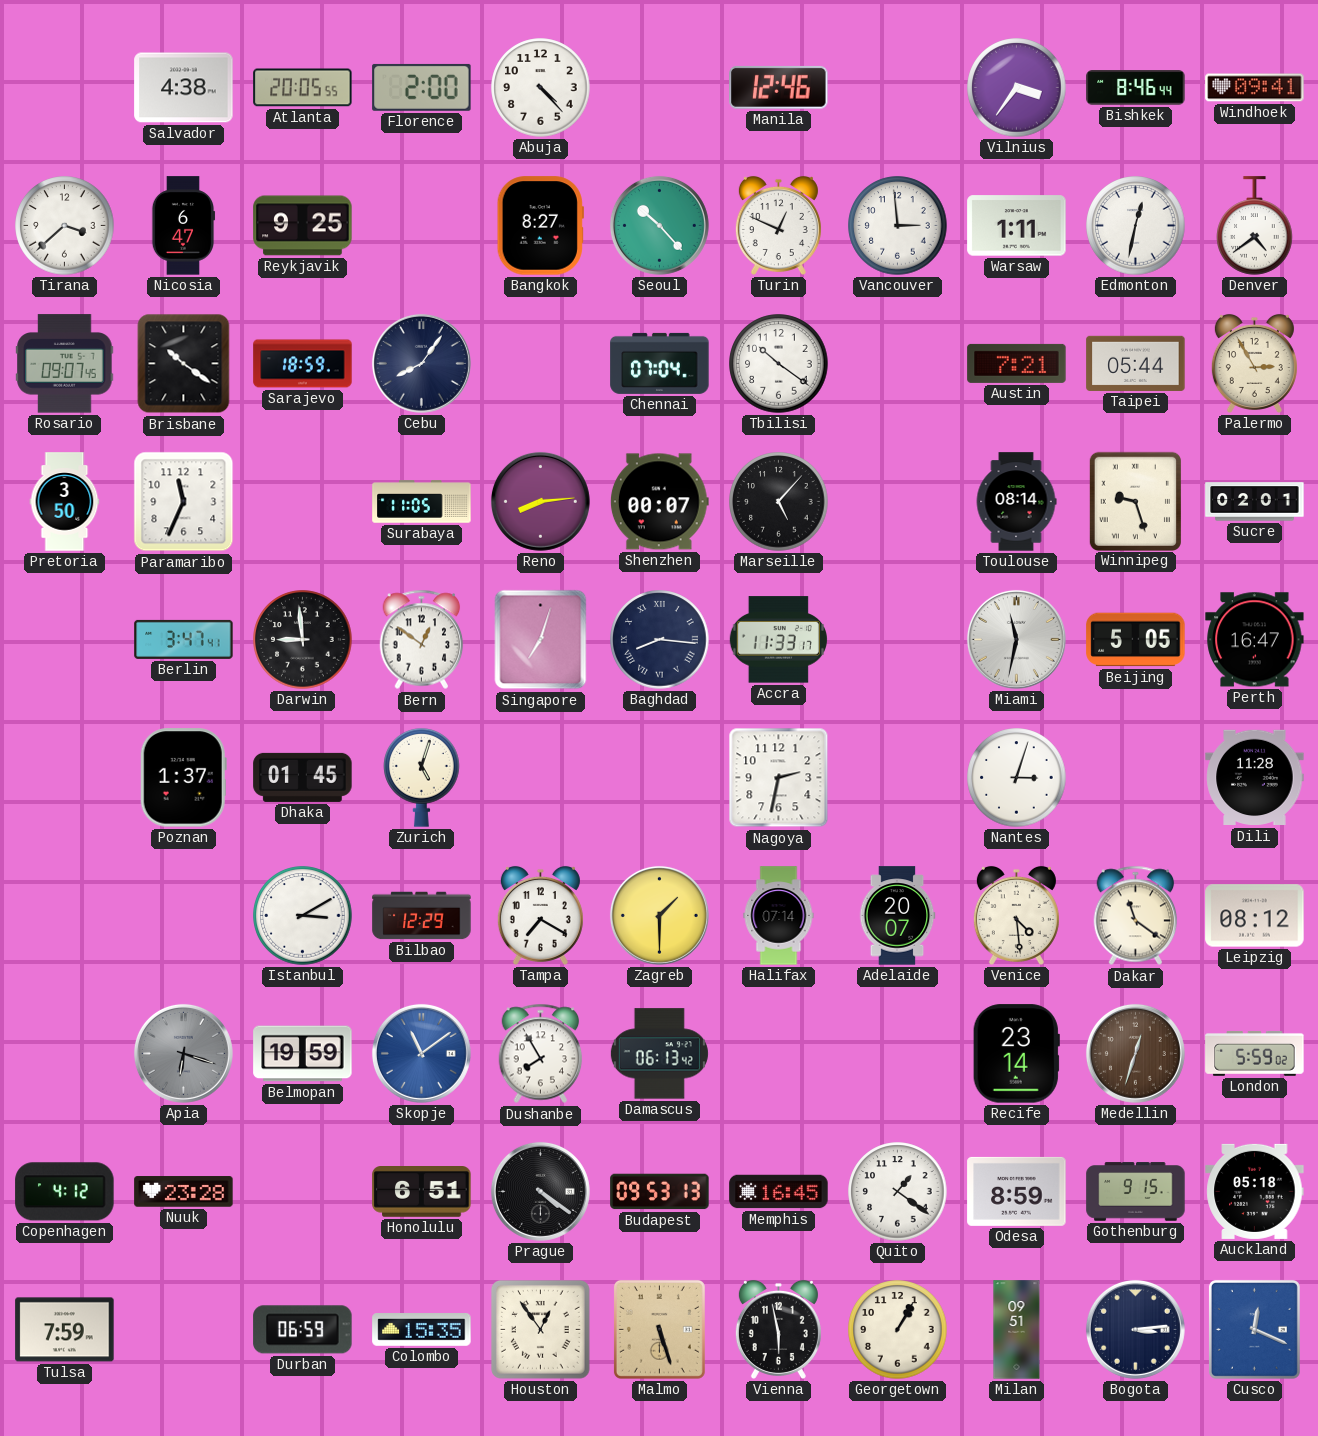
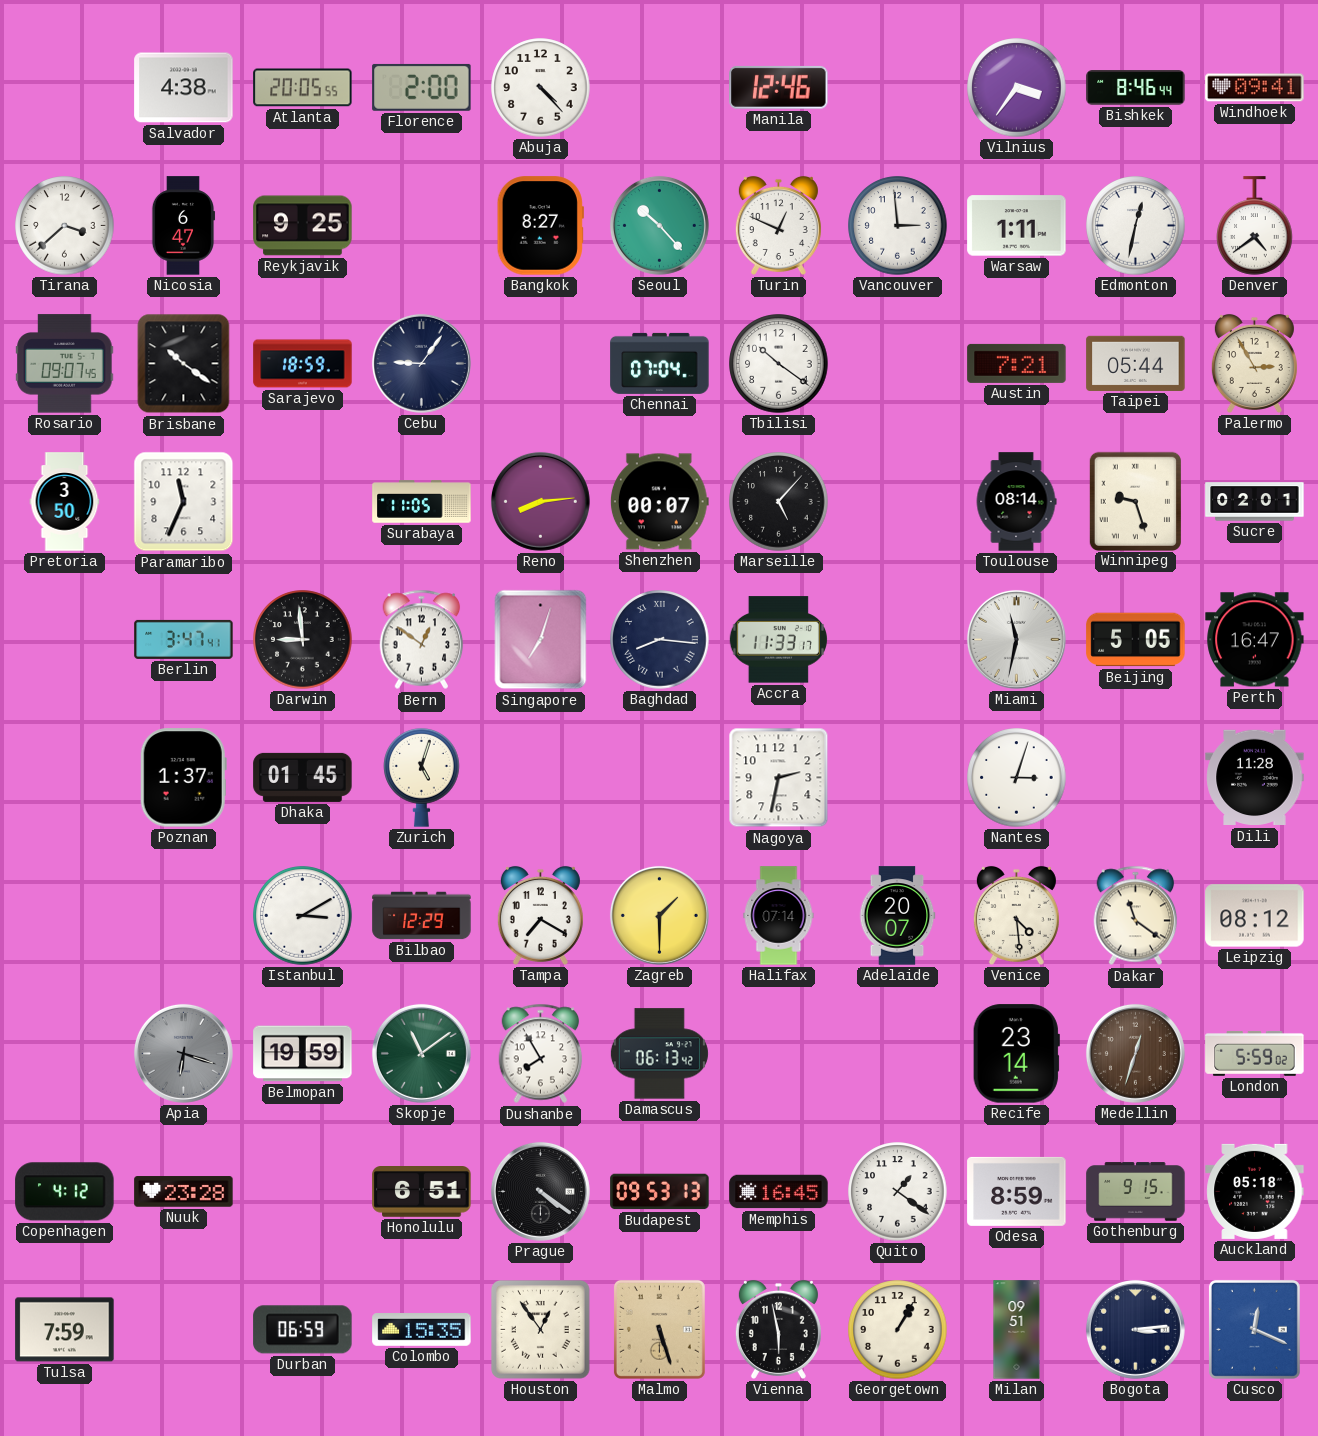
Cebu: 8:06 -> 9:06 (421, 363)
Skopje dial: blue -> green (421, 1053)
